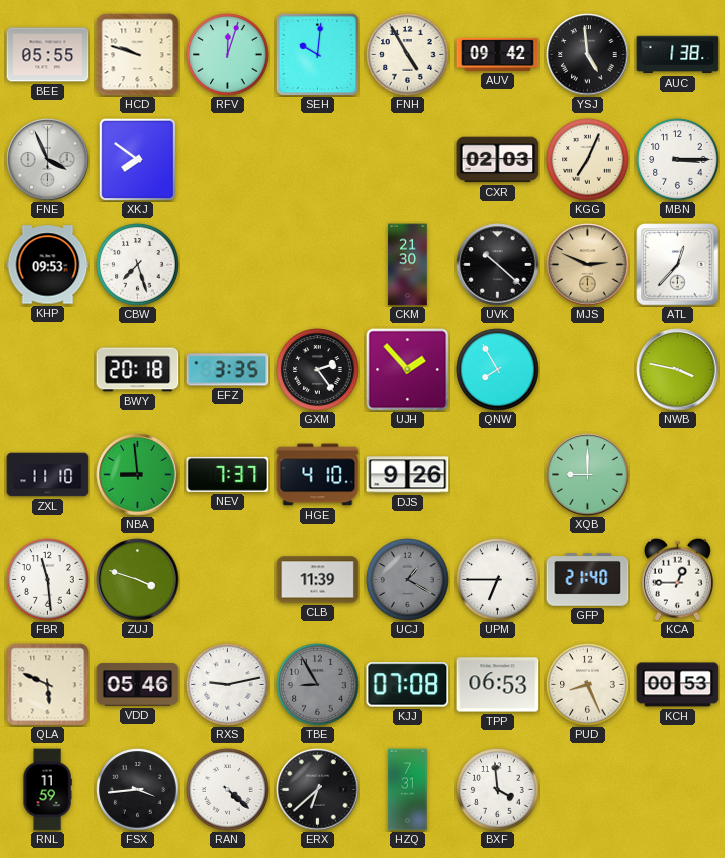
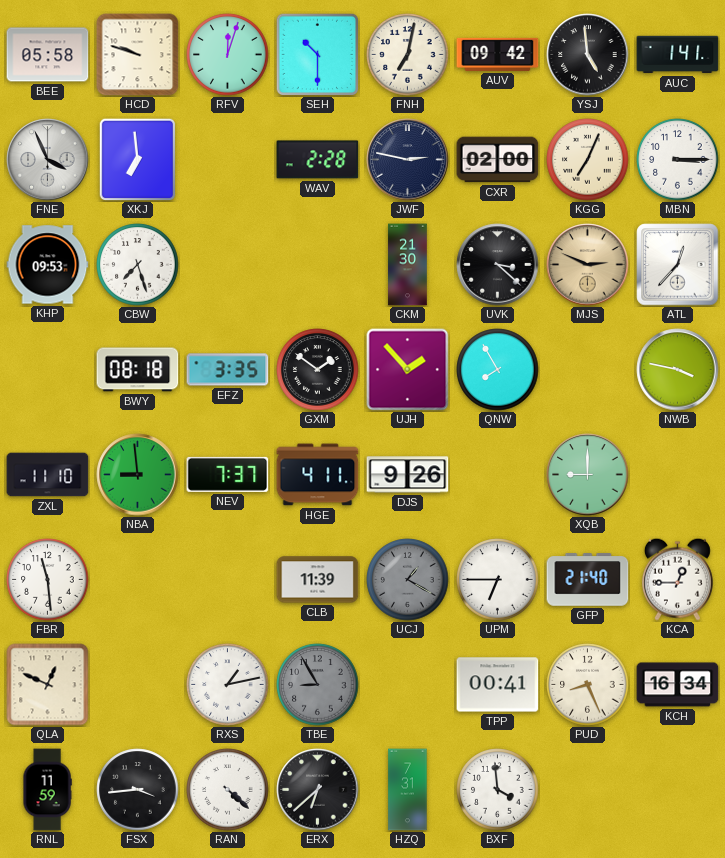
BEE: 05:55 -> 05:58 (48, 55)
SEH: 10:01 -> 10:30 (317, 54)
FNH: 4:55 -> 7:02 (408, 55)
AUC: 1:38 -> 1:41 (678, 55)
XKJ: 7:51 -> 6:59 (138, 159)
WAV: none -> 2:28 (318, 160)
JWF: none -> 2:47 (408, 160)
CXR: 02:03 -> 02:00 (498, 160)
UVK: 10:22 -> 3:22 (498, 265)
BWY: 20:18 -> 08:18 (138, 370)
GXM: 2:24 -> 1:51 (318, 370)
HGE: 4:10 -> 4:11 (318, 475)
ZUJ: 3:48 -> none (138, 580)
QLA: 5:49 -> 12:49 (48, 685)
VDD: 05:46 -> none (138, 685)
RXS: 9:13 -> 1:13 (228, 685)
KJJ: 07:08 -> none (408, 685)
TPP: 06:53 -> 00:41 (498, 685)
KCH: 00:53 -> 16:34 (678, 685)
